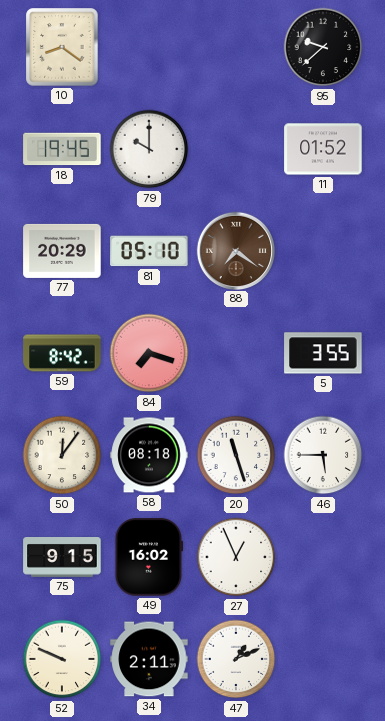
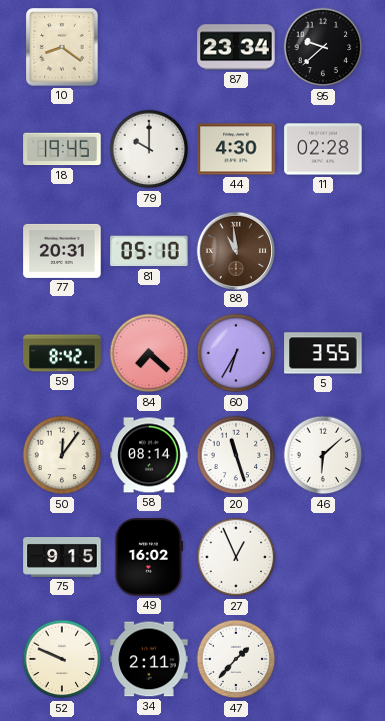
87: none -> 23:34 (236, 47)
44: none -> 4:30 (236, 149)
11: 01:52 -> 02:28 (323, 149)
77: 20:29 -> 20:31 (62, 251)
88: 7:21 -> 10:59 (235, 250)
84: 7:18 -> 7:22 (149, 353)
60: none -> 6:35 (236, 353)
58: 08:18 -> 08:14 (149, 455)
46: 5:45 -> 6:08 (323, 455)
47: 1:11 -> 1:37 (236, 659)
